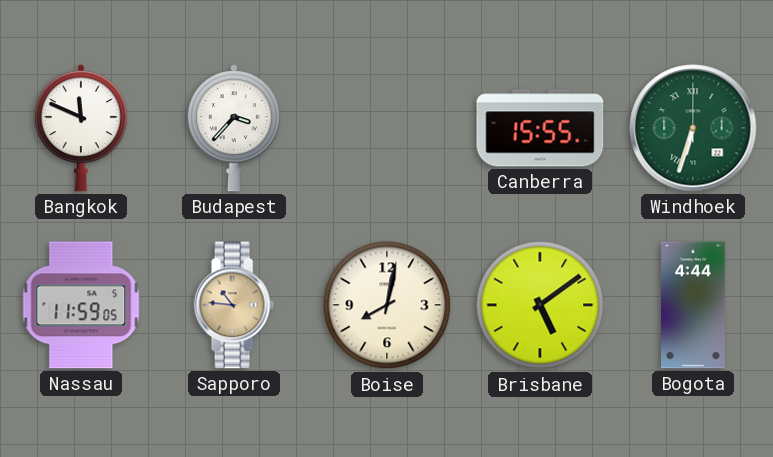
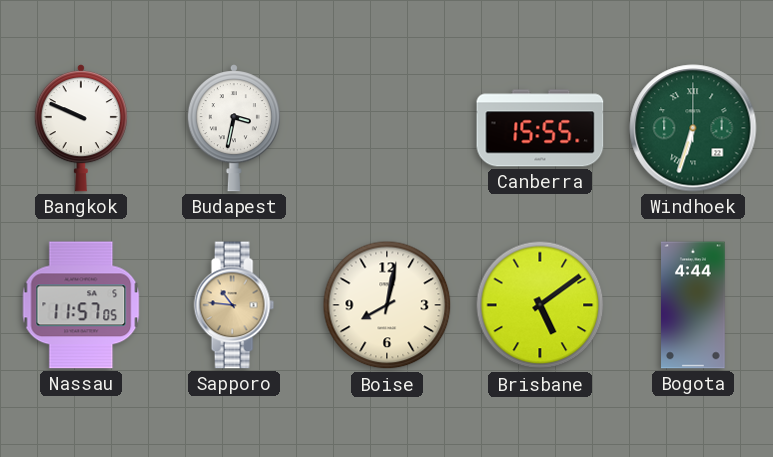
Bangkok: 11:49 -> 9:49 (81, 128)
Budapest: 3:37 -> 3:32 (234, 128)
Nassau: 11:59 -> 11:57 (81, 305)
